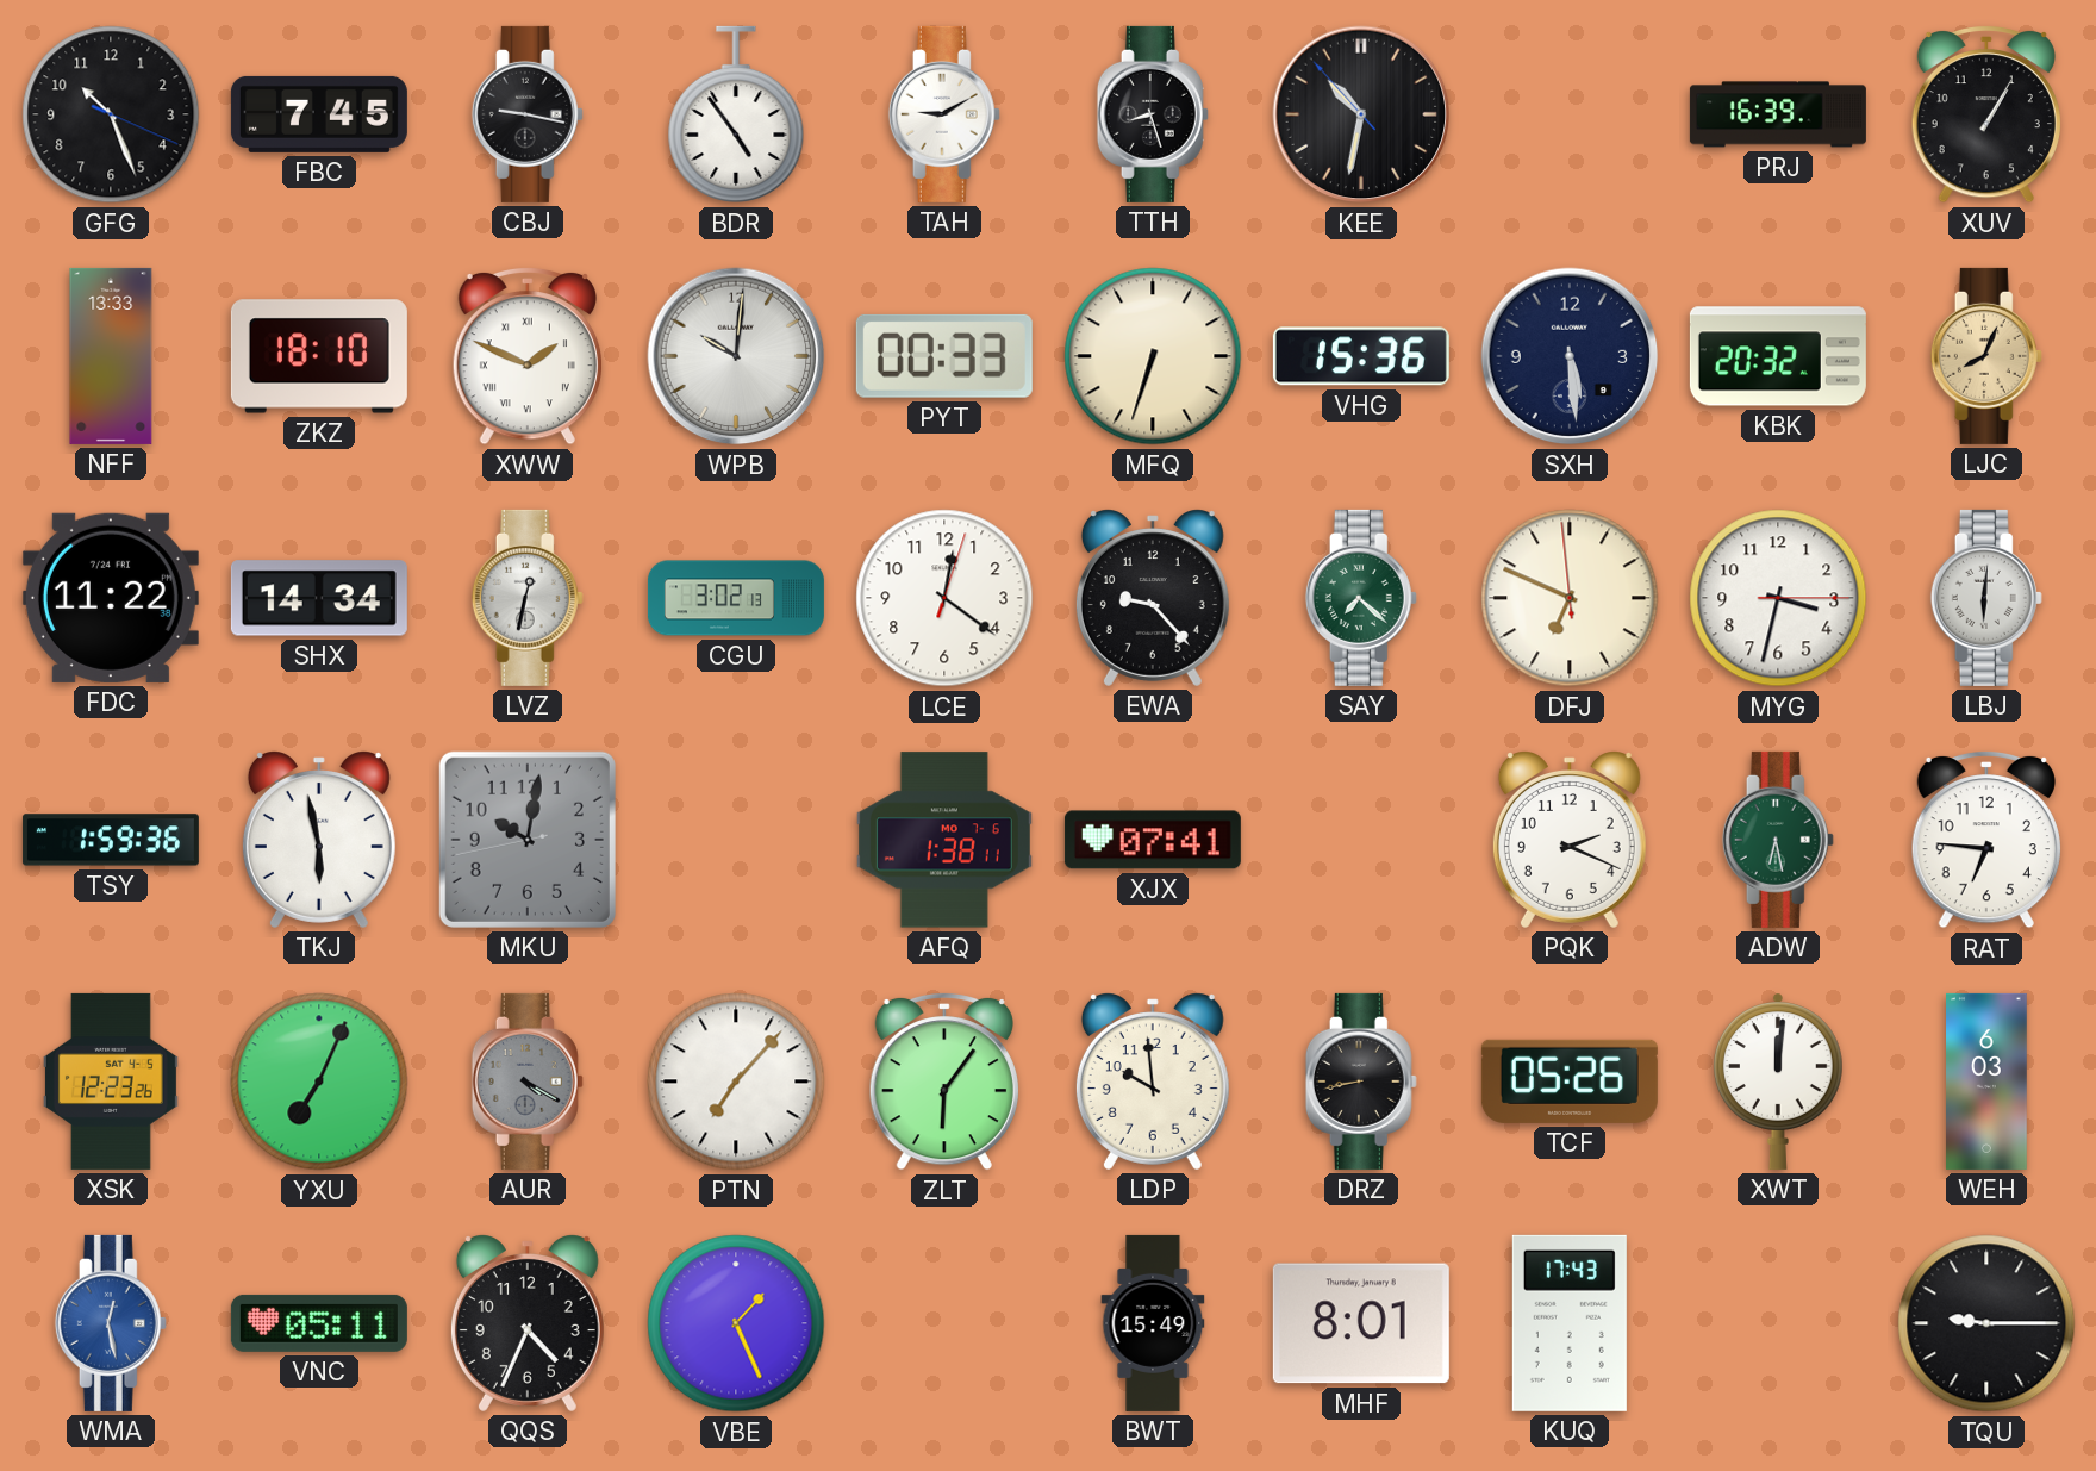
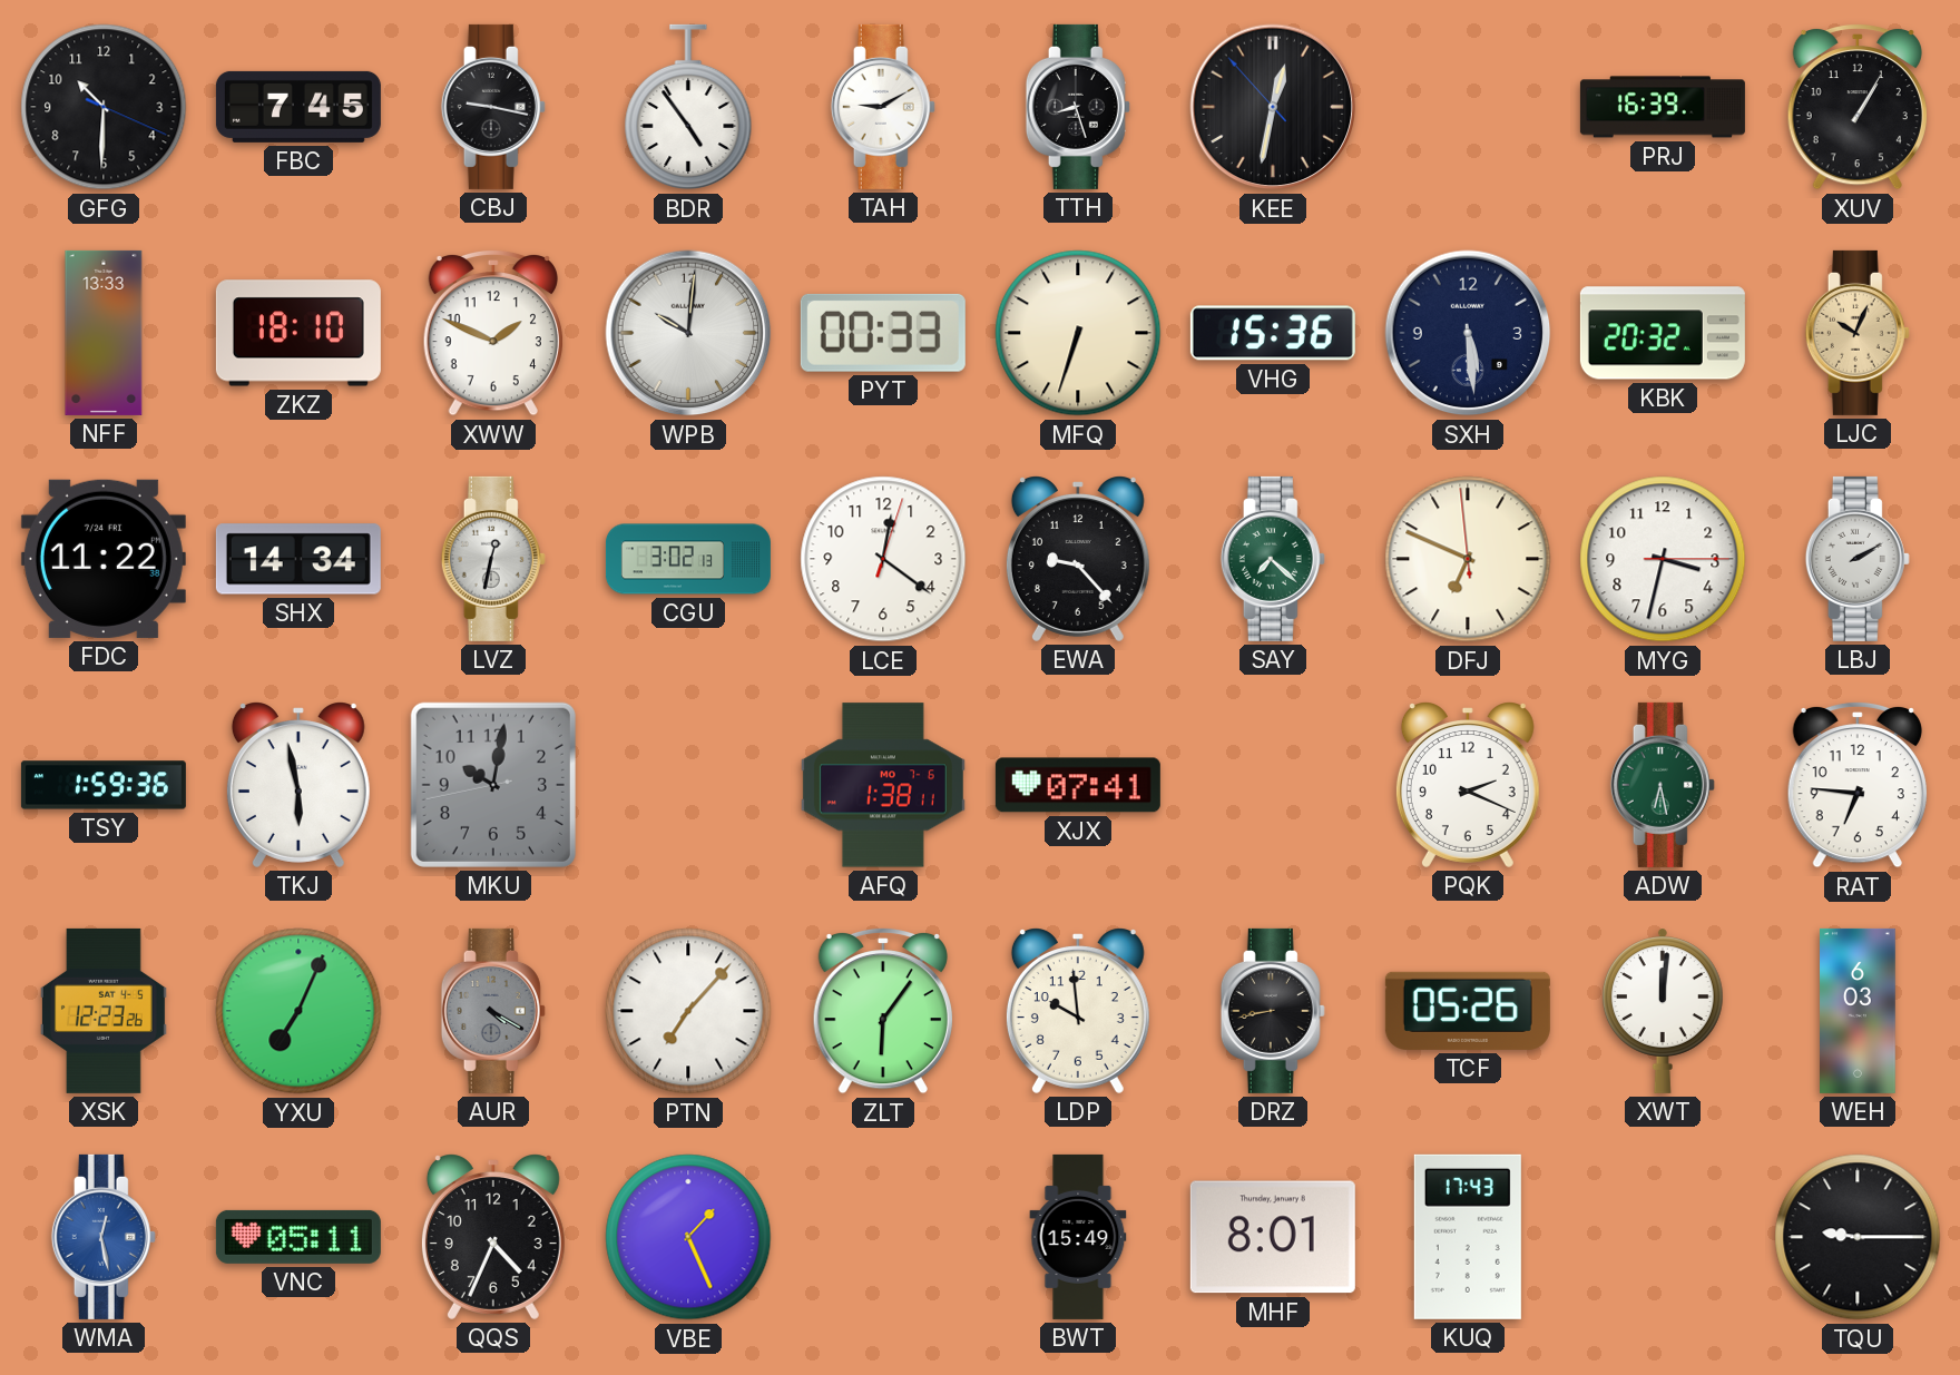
GFG: 10:26 -> 10:30 (104, 107)
KEE: 10:31 -> 12:31 (1273, 107)
XWW numerals: Roman -> Arabic (493, 333)
LJC: 8:04 -> 10:04 (1858, 333)
LBJ: 6:01 -> 2:10 (1858, 559)
